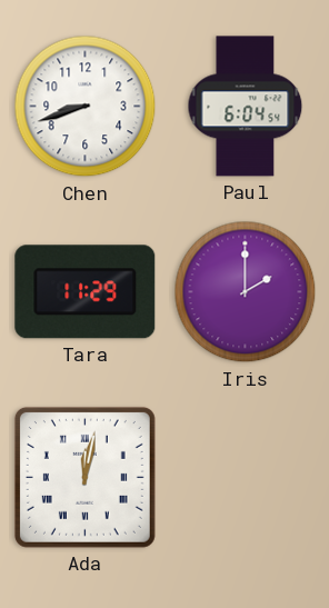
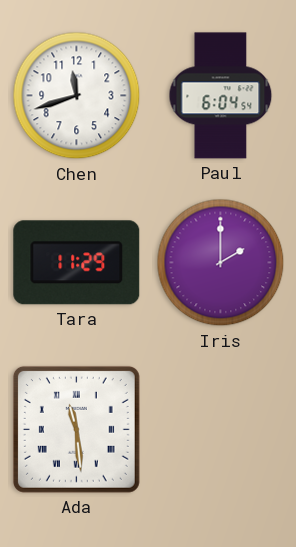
Chen: 8:42 -> 11:42 (77, 96)
Ada: 12:02 -> 11:29 (76, 429)
